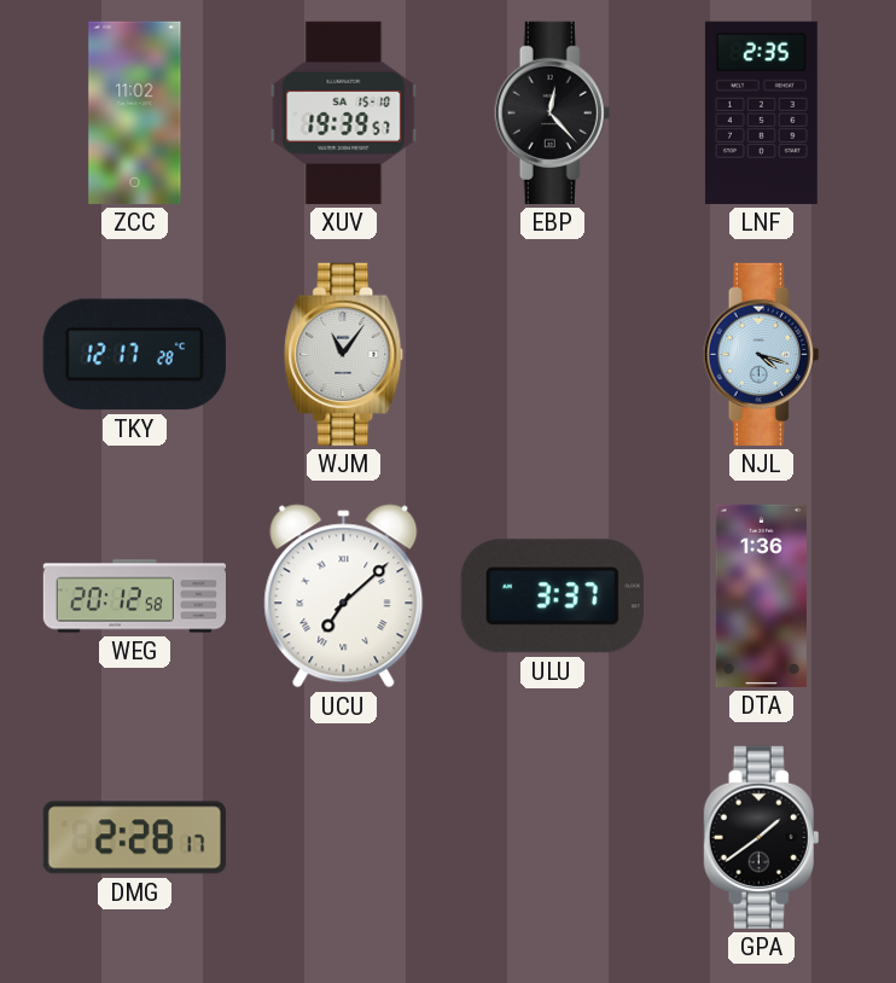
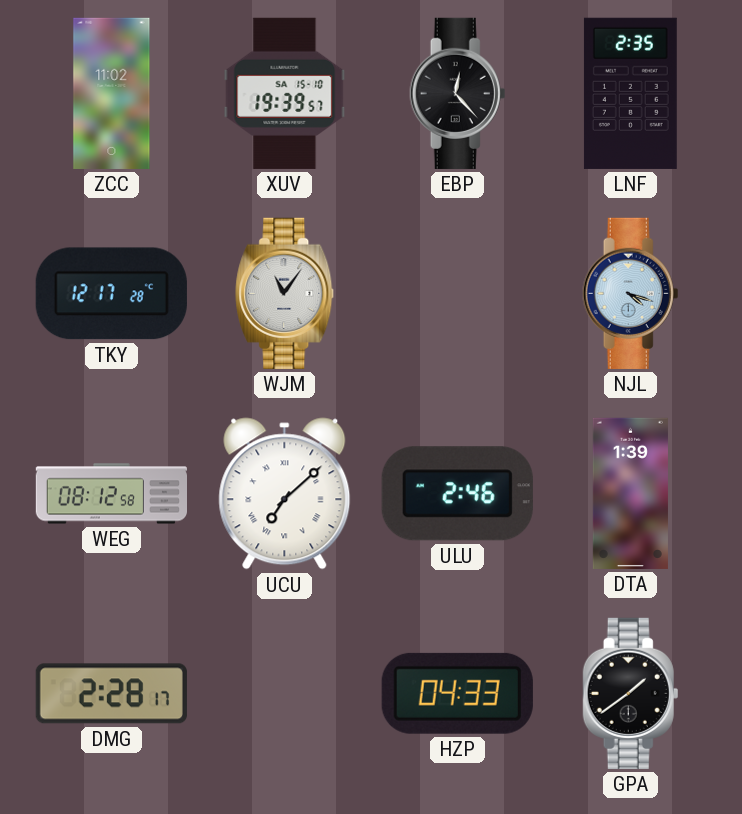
WEG: 20:12 -> 08:12 (111, 494)
ULU: 3:37 -> 2:46 (457, 494)
DTA: 1:36 -> 1:39 (630, 493)
HZP: none -> 04:33 (457, 693)
